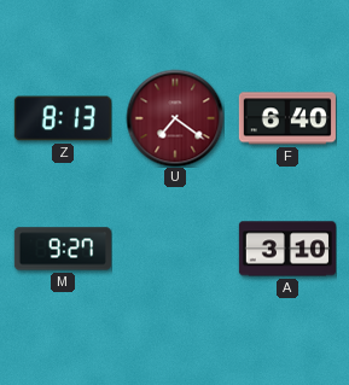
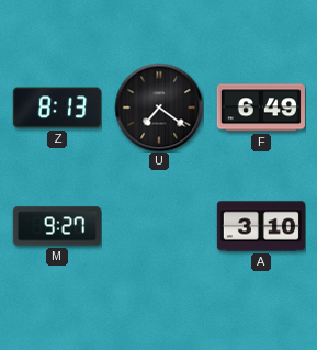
U dial: burgundy -> black (159, 108)
F: 6:40 -> 6:49 (261, 108)
